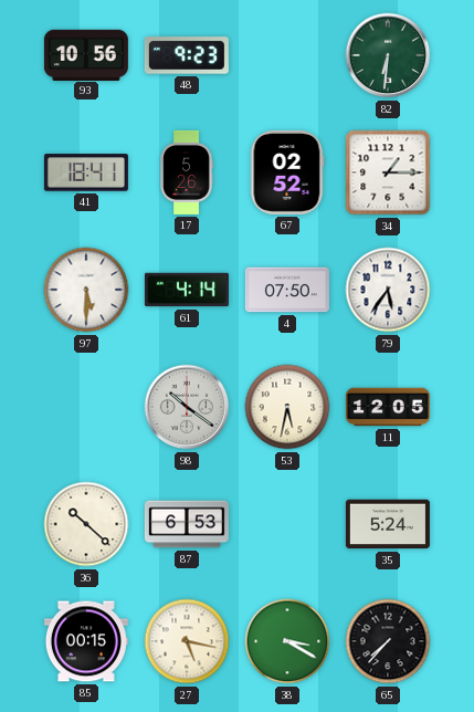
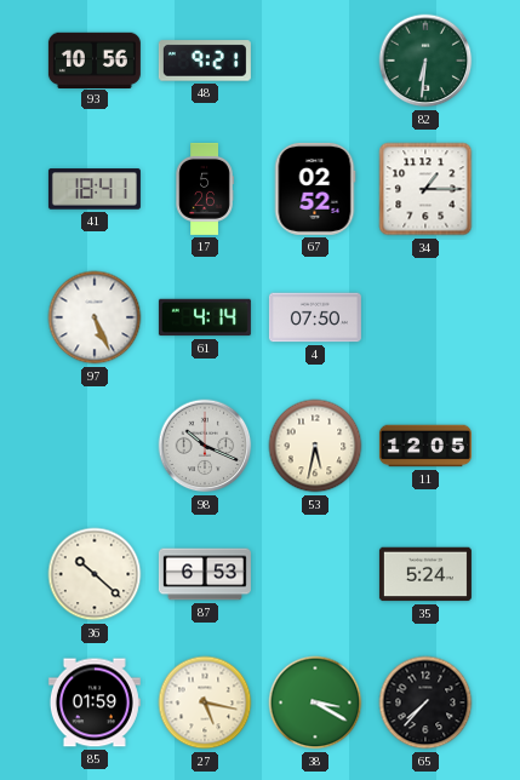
48: 9:23 -> 9:21 (205, 61)
97: 5:30 -> 5:26 (95, 317)
79: 5:36 -> none (388, 290)
98: 10:21 -> 10:19 (205, 446)
85: 00:15 -> 01:59 (95, 702)
